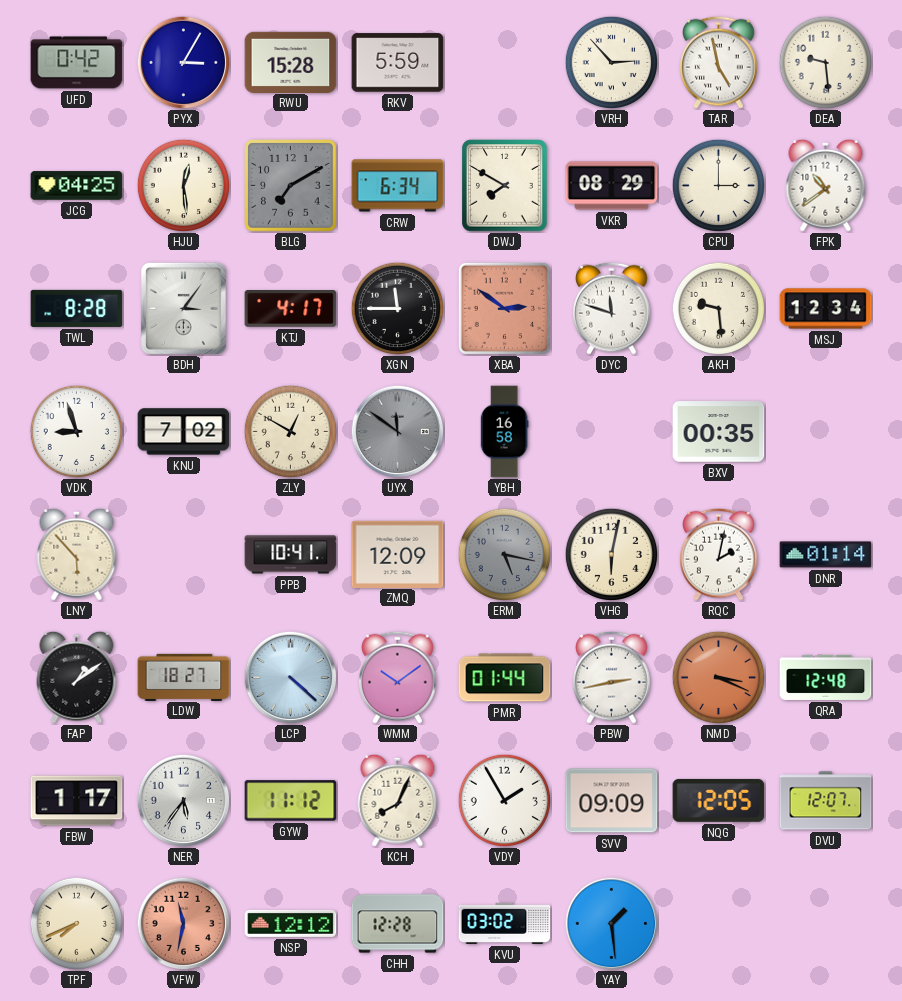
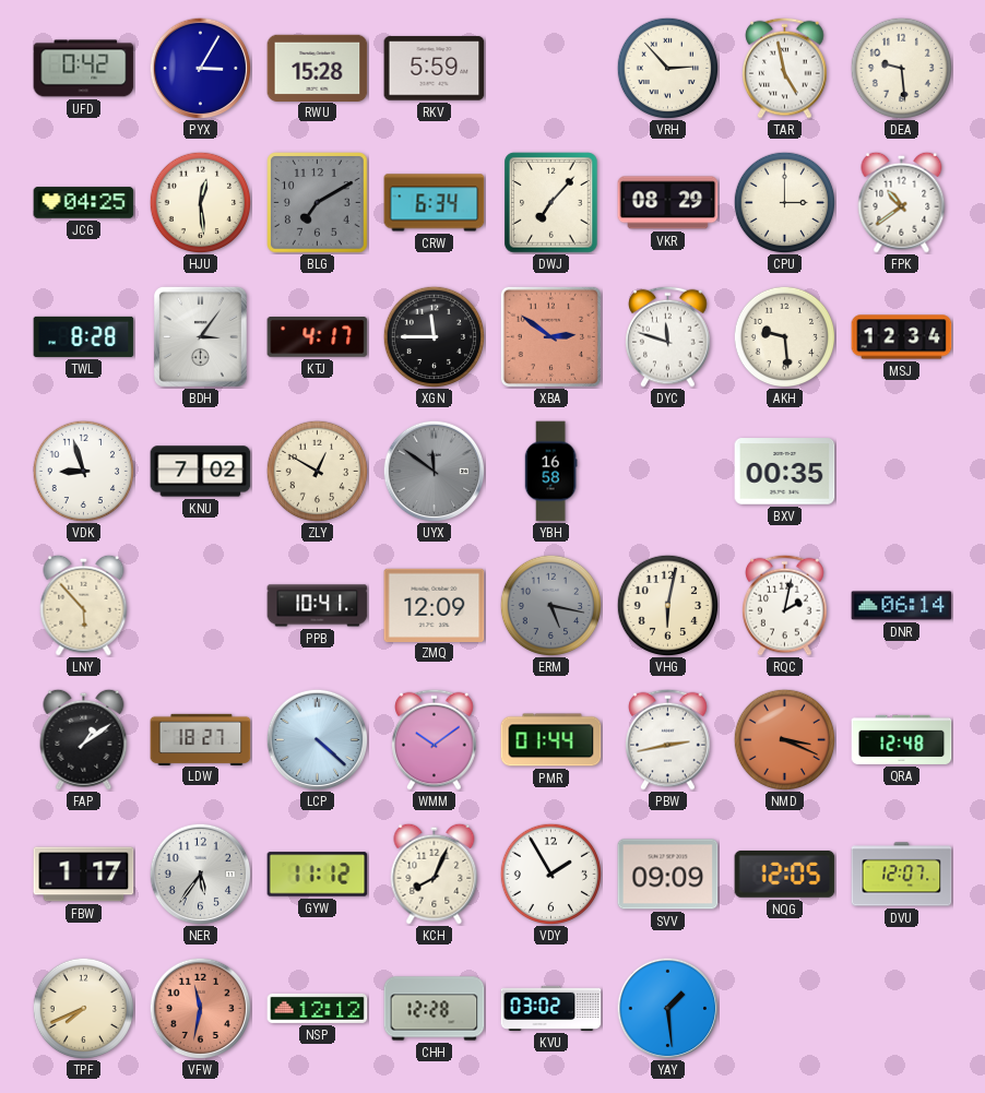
DWJ: 7:50 -> 7:07 (551, 203)
DNR: 01:14 -> 06:14 (902, 606)
